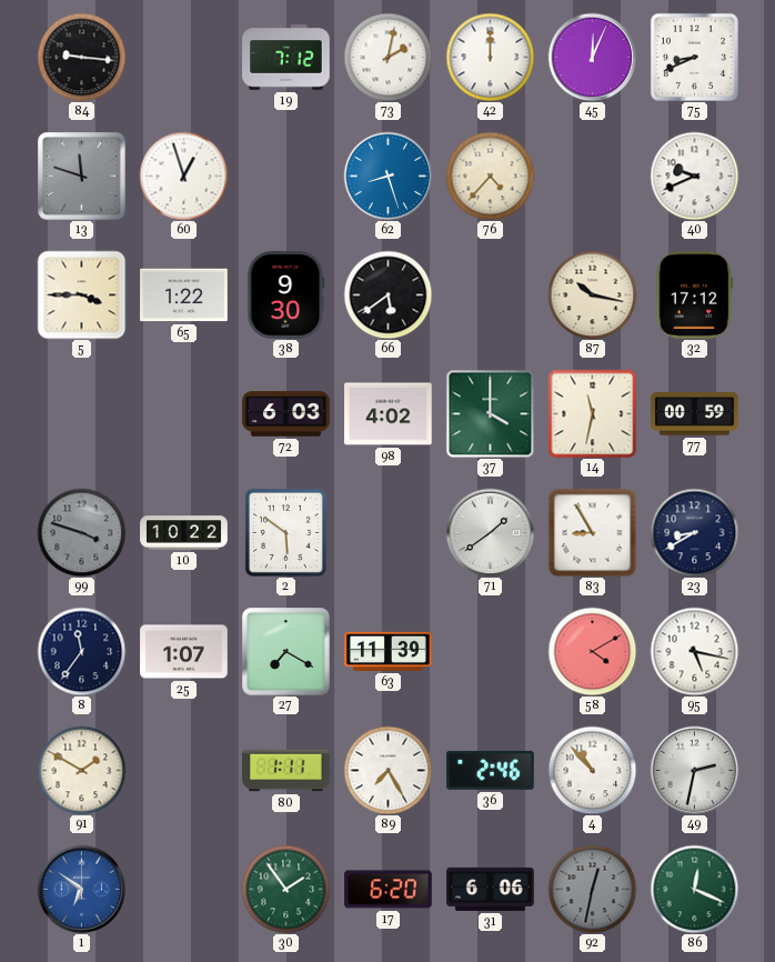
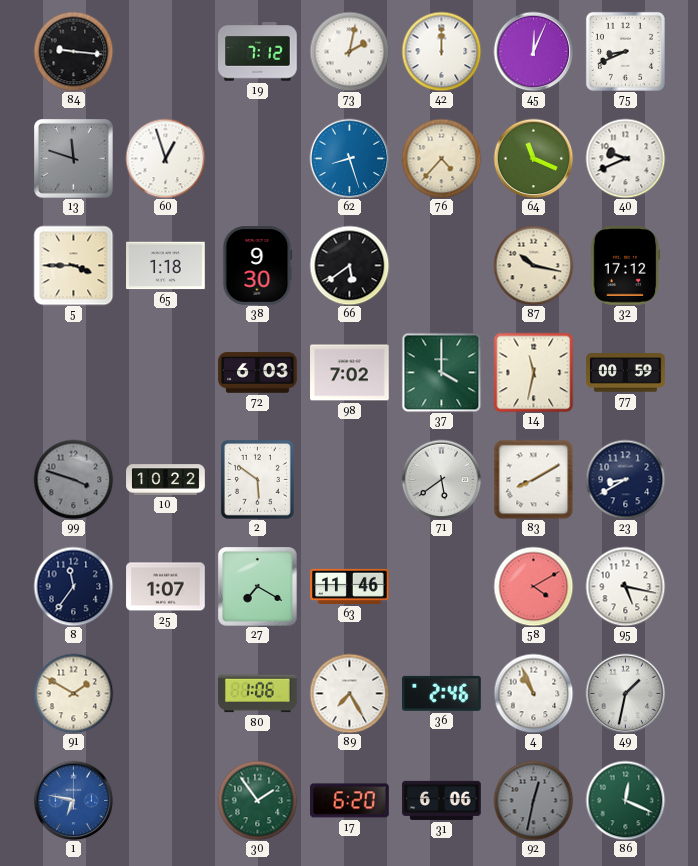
64: none -> 11:19 (533, 158)
65: 1:22 -> 1:18 (166, 266)
98: 4:02 -> 7:02 (350, 373)
71: 1:39 -> 5:39 (441, 479)
83: 8:55 -> 8:10 (533, 479)
63: 11:39 -> 11:46 (350, 586)
80: 1:11 -> 1:06 (258, 694)
4: 10:53 -> 10:56 (533, 693)
49: 2:32 -> 1:32 (625, 693)
1: 6:51 -> 6:47 (73, 800)
